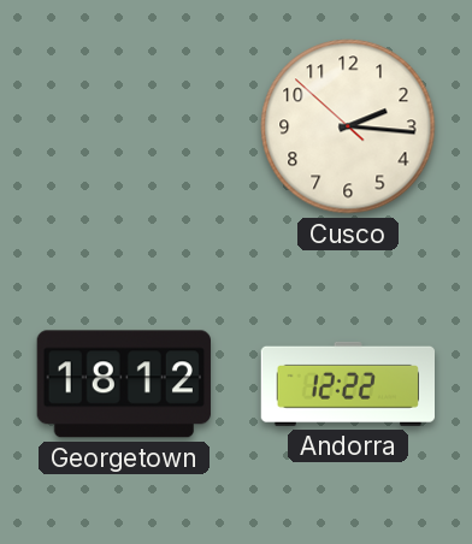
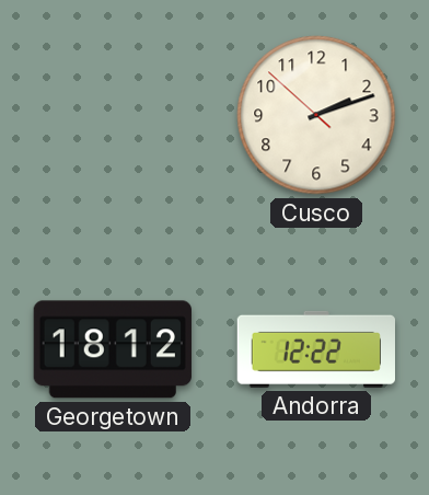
Cusco: 2:15 -> 2:11 (316, 115)
